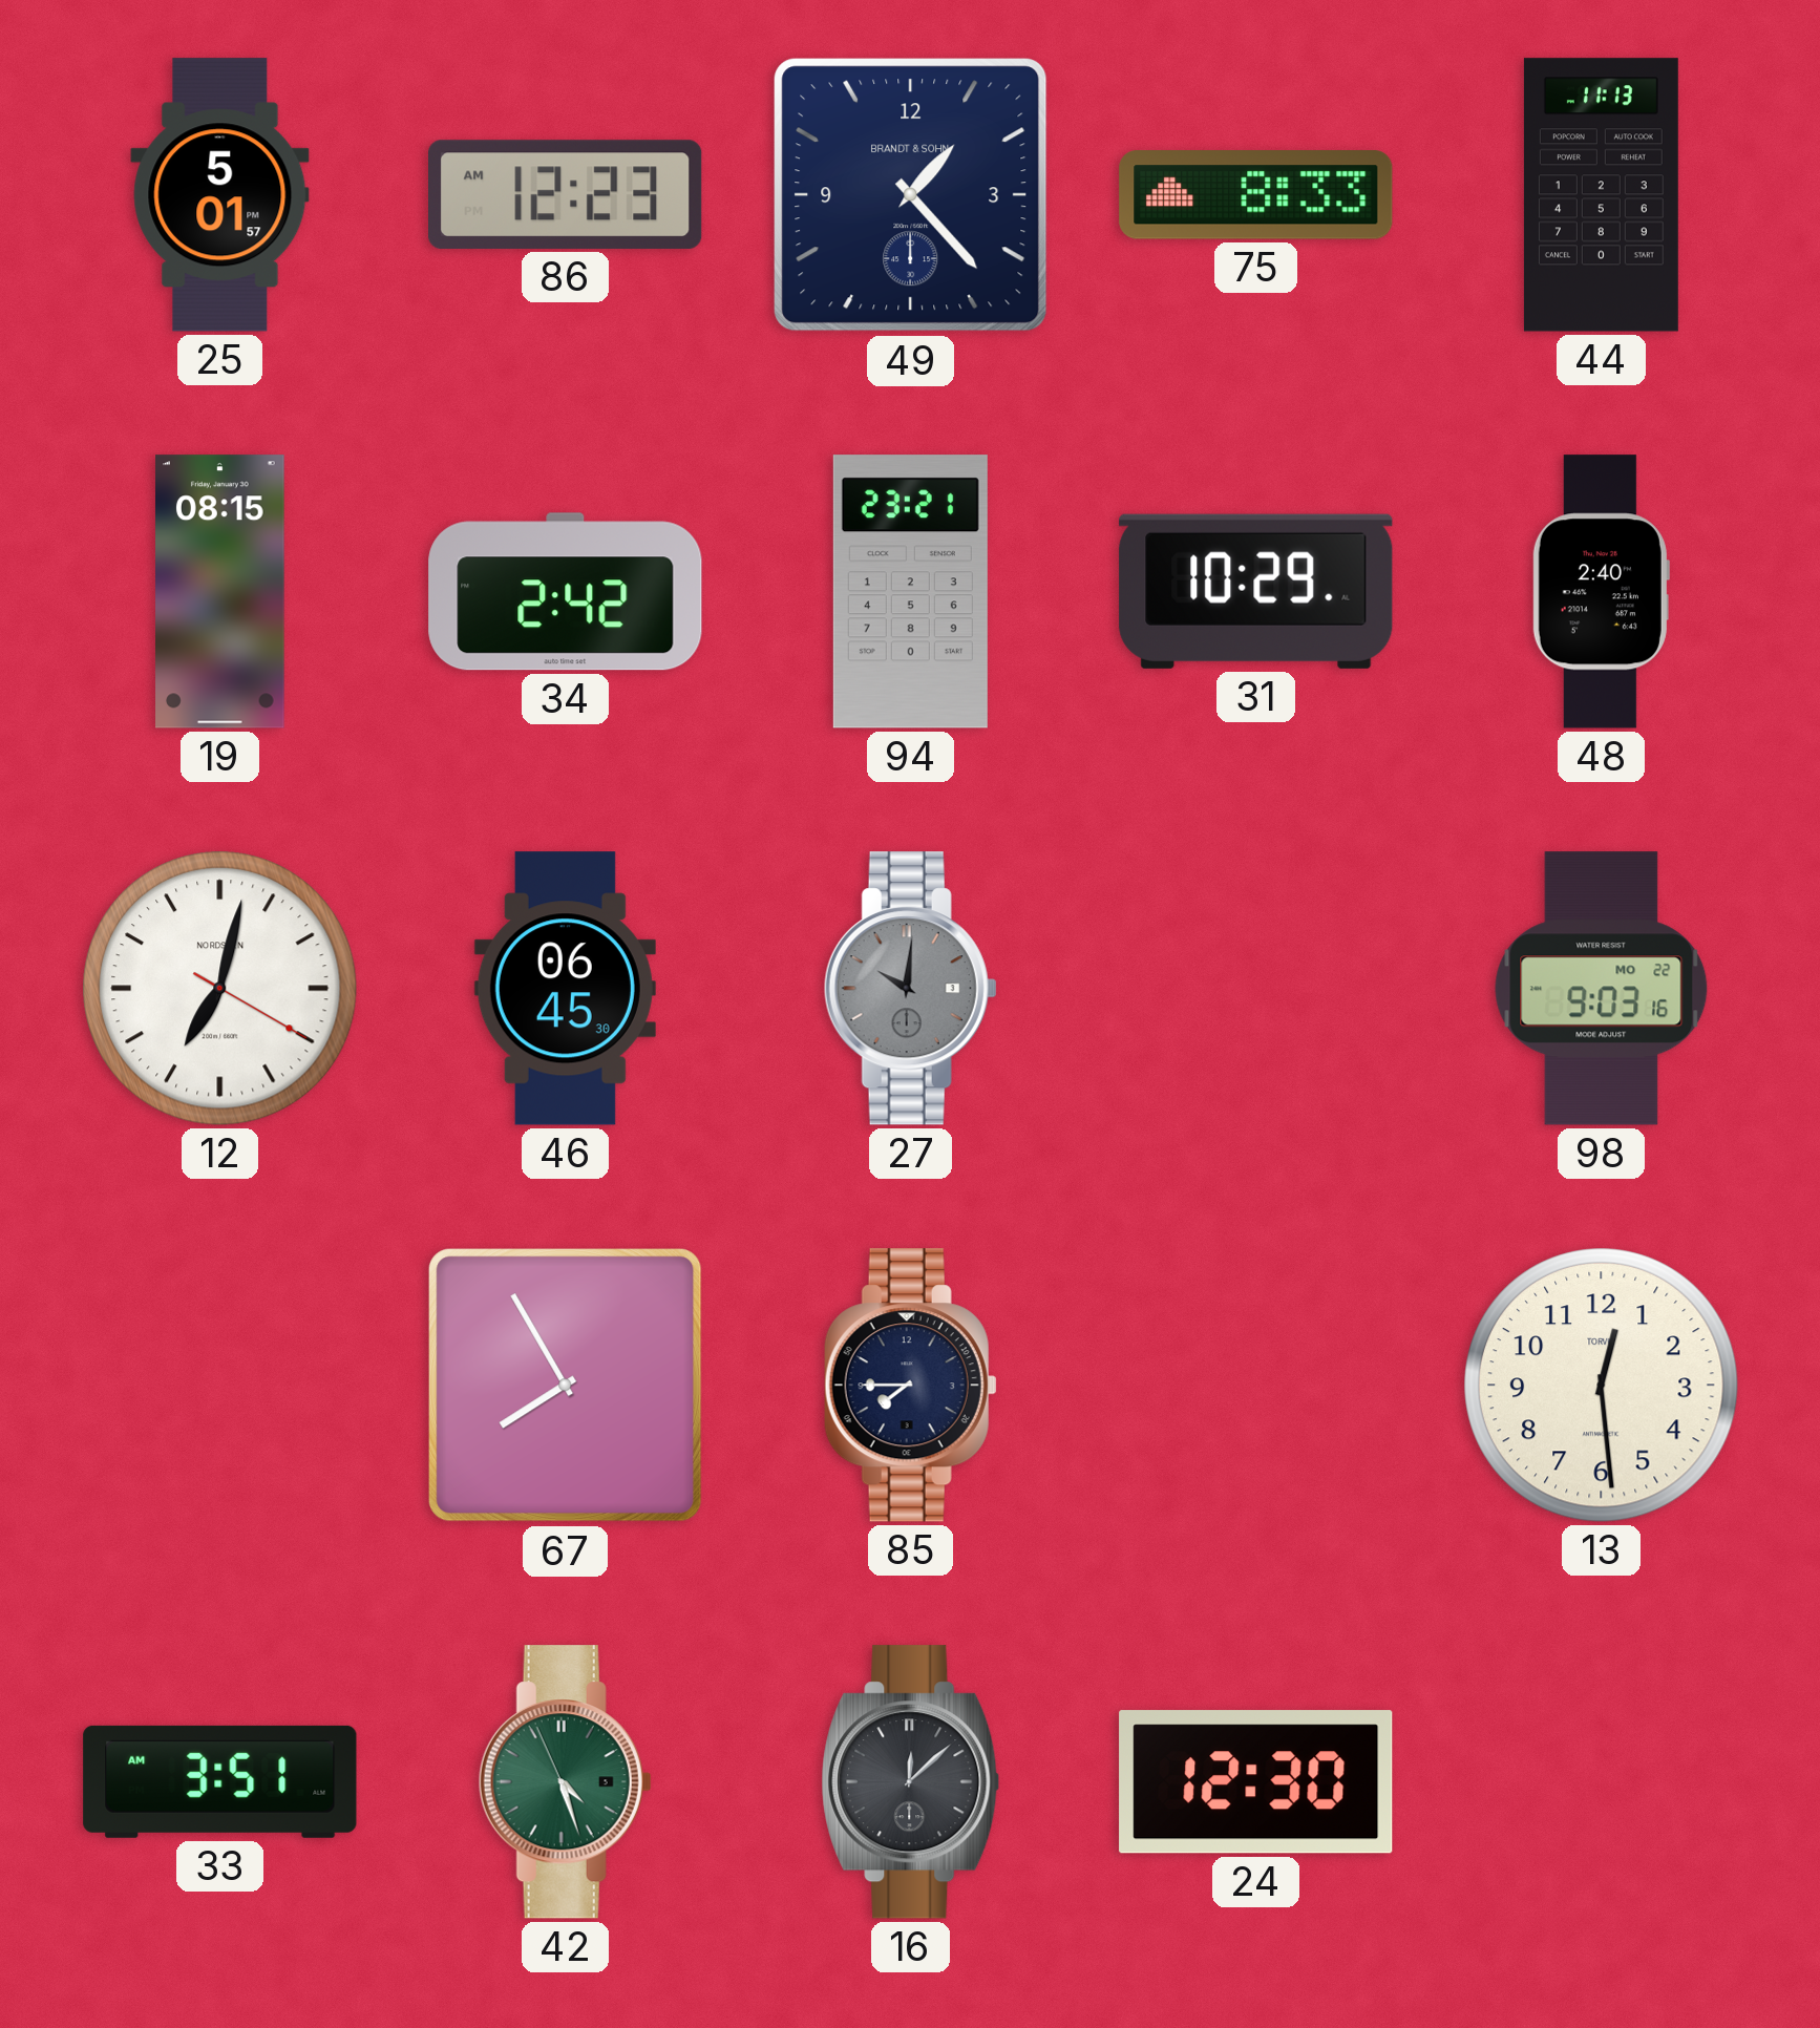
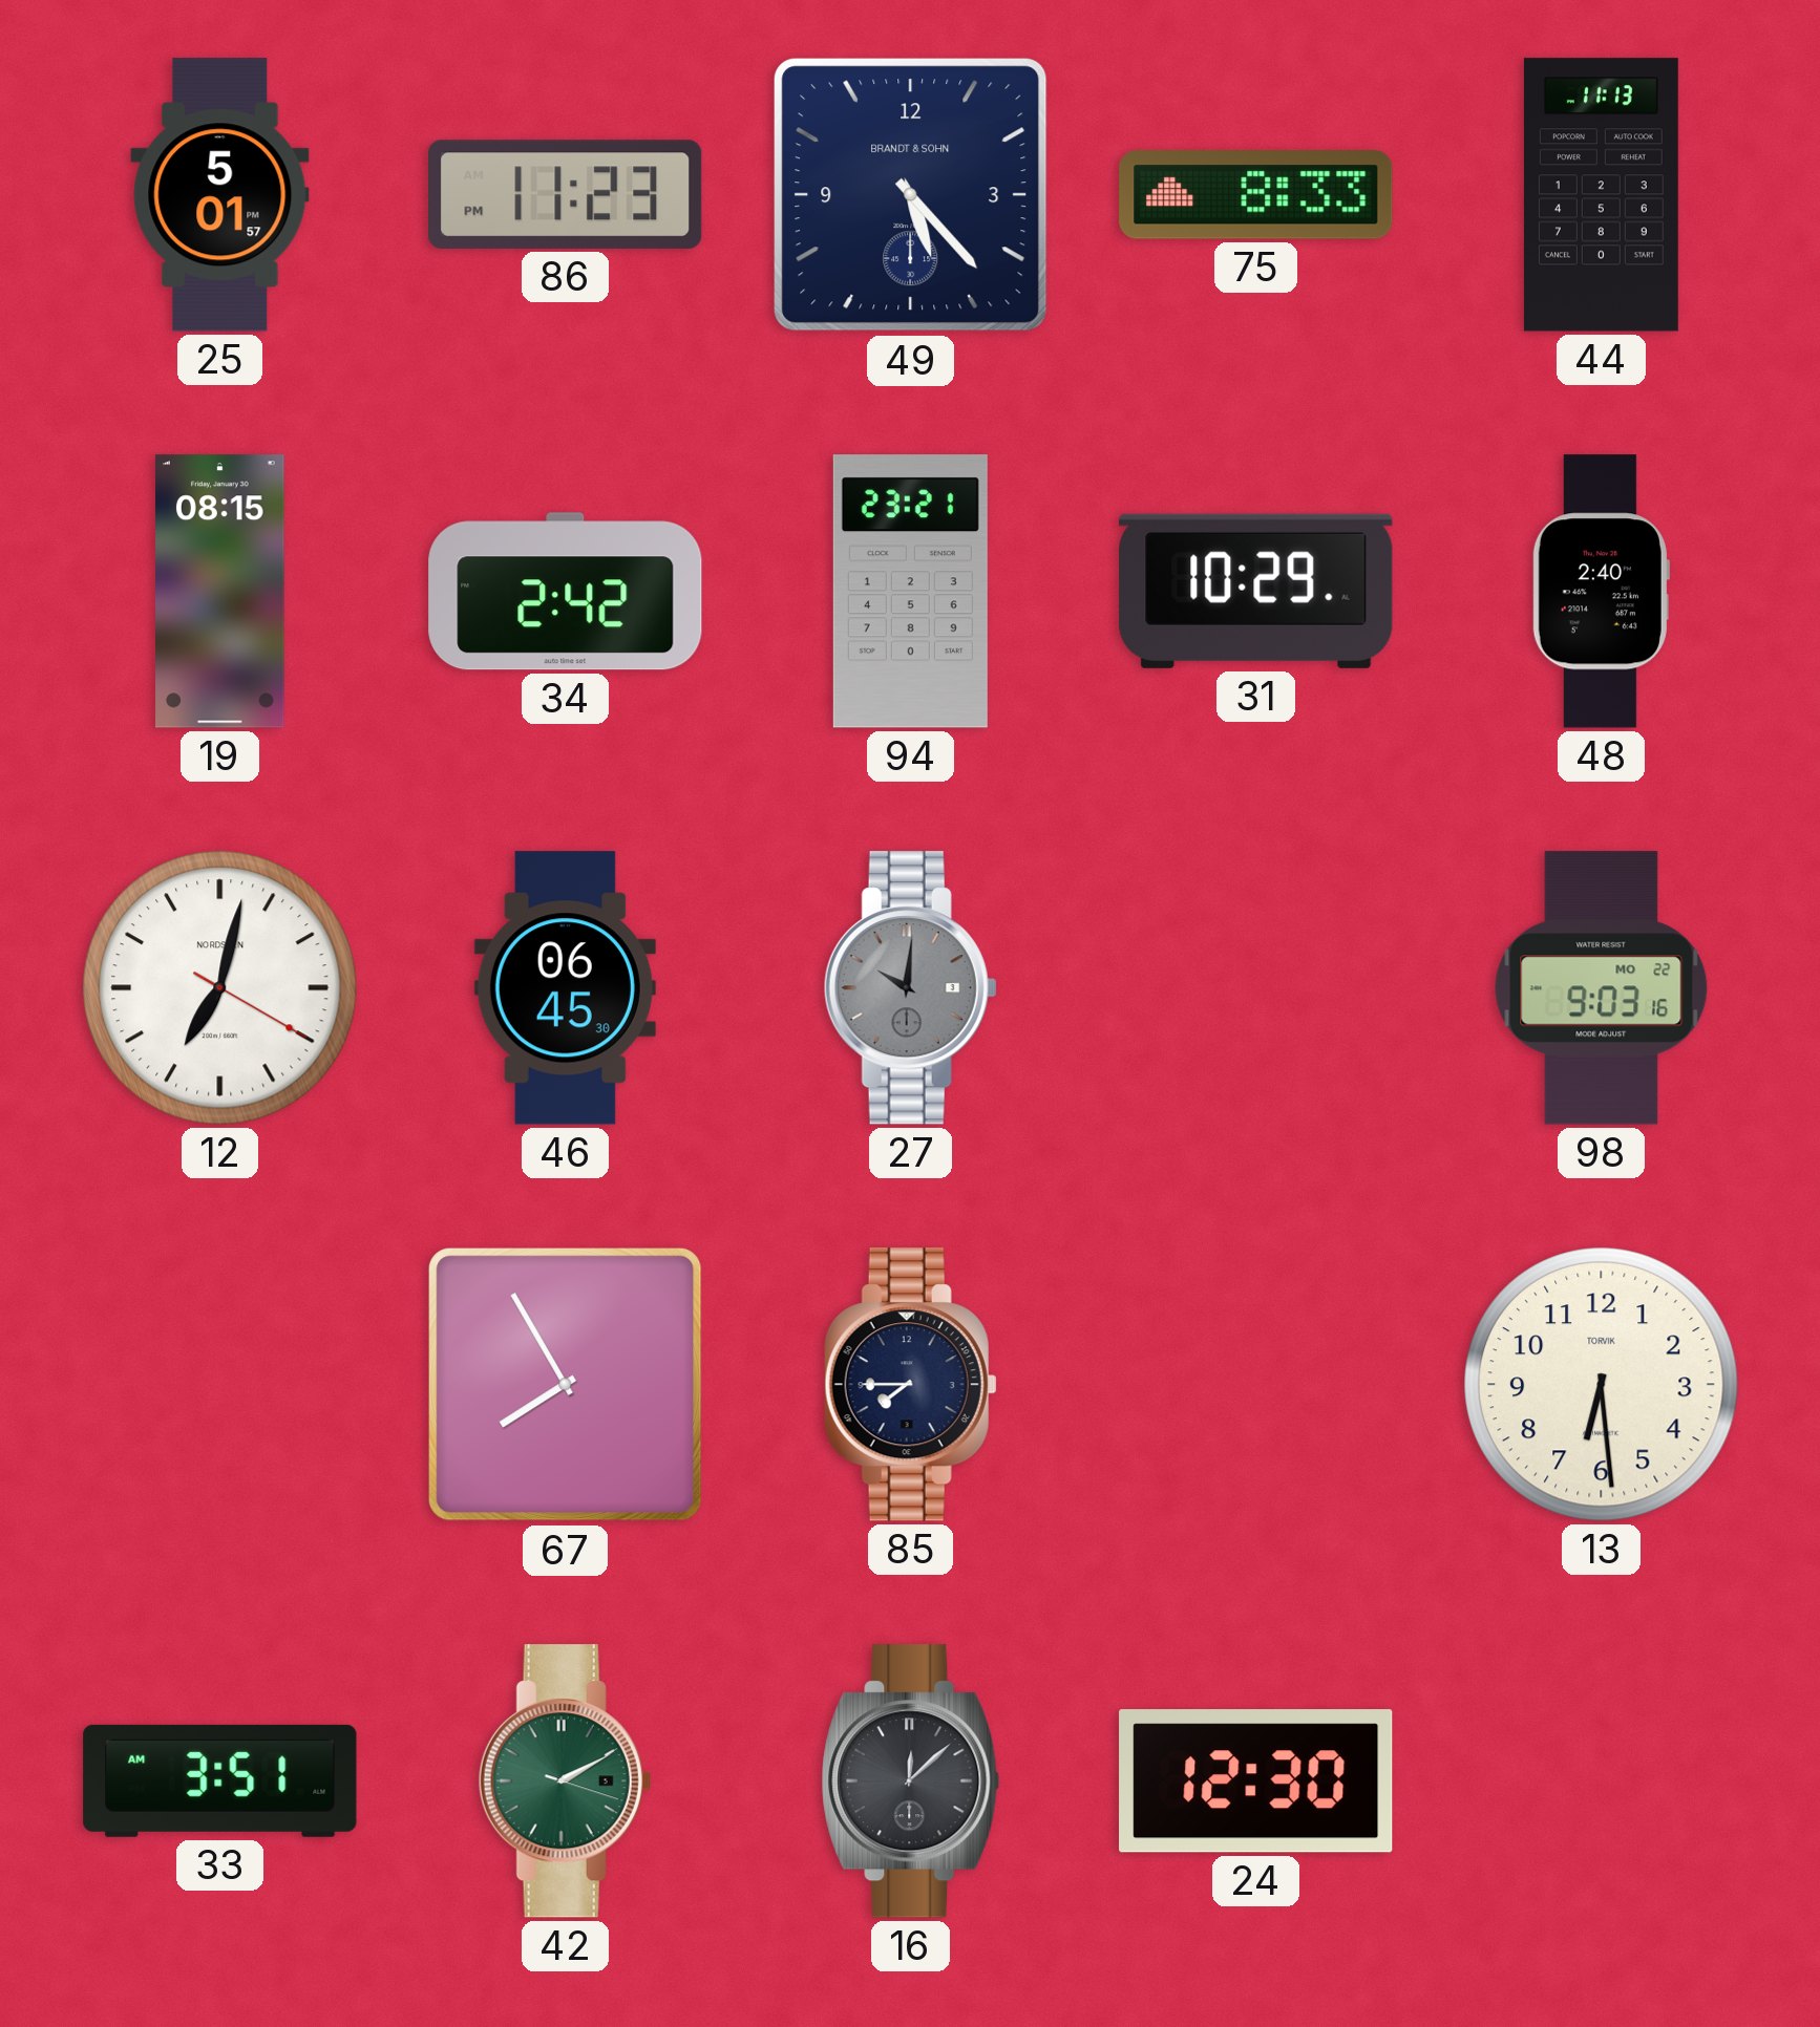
86: 12:23 -> 11:23 (566, 194)
49: 1:23 -> 5:23 (911, 195)
13: 12:29 -> 6:29 (1602, 1385)
42: 4:26 -> 2:10 (565, 1781)
